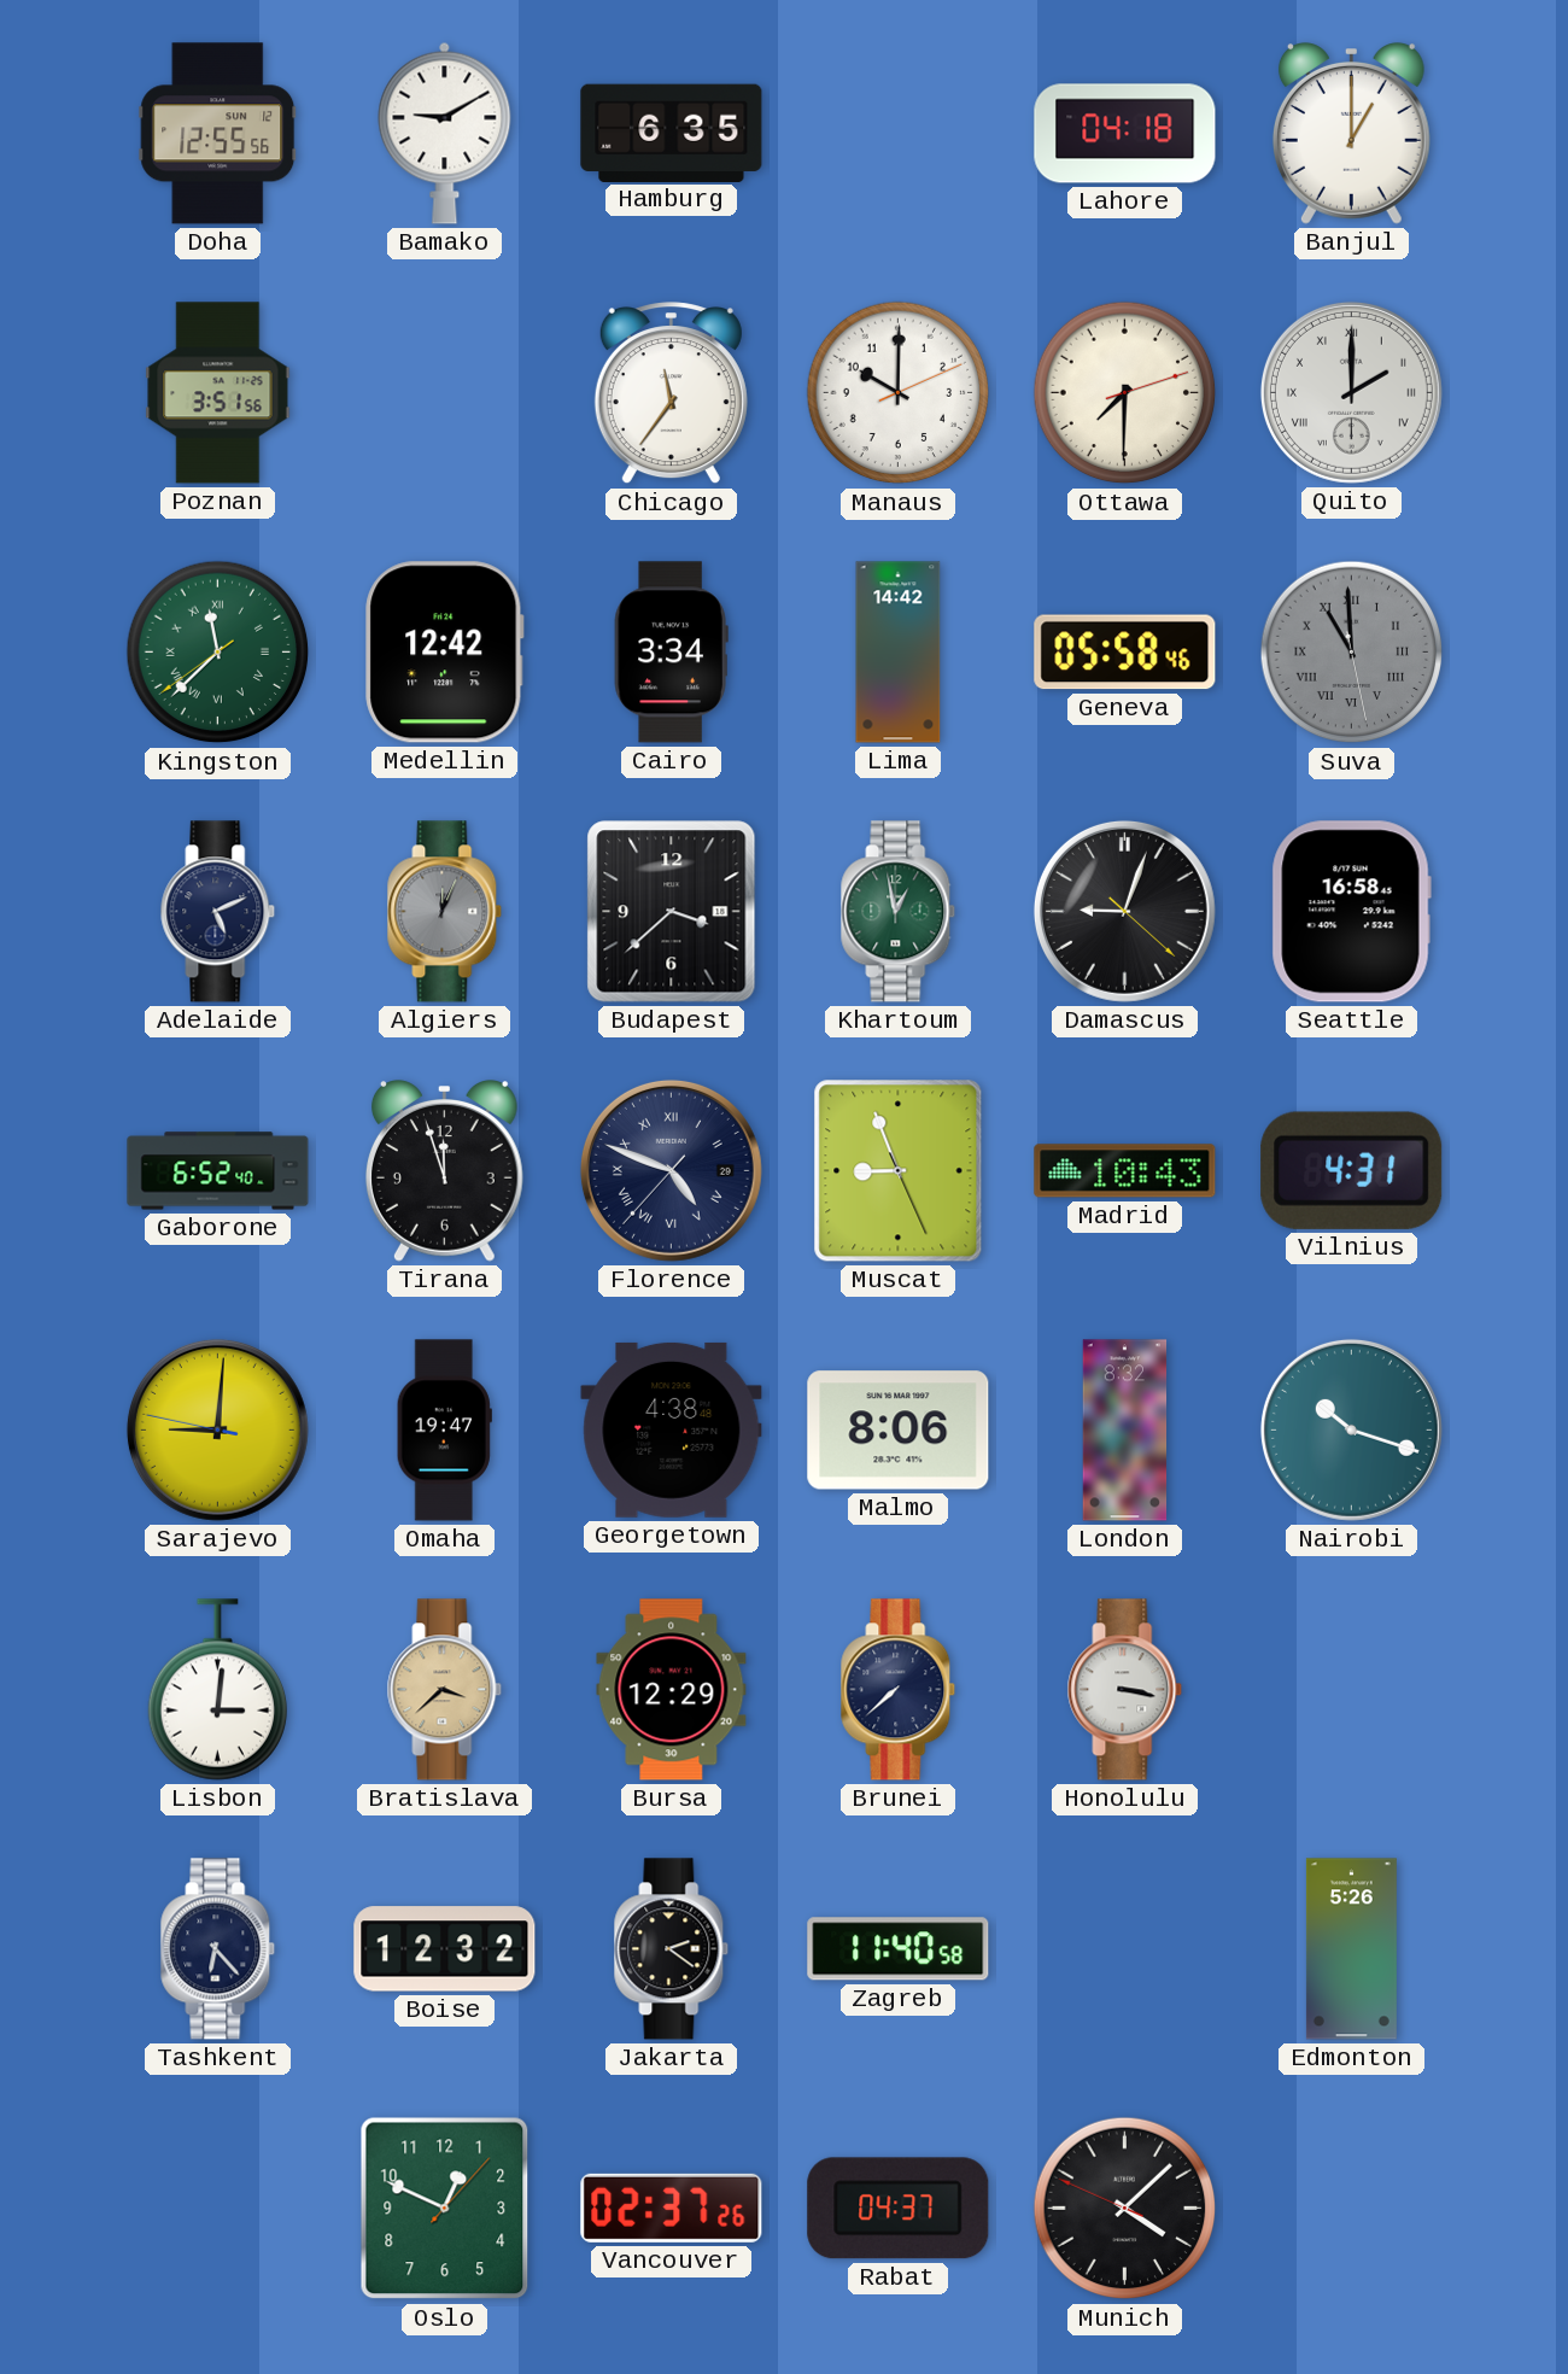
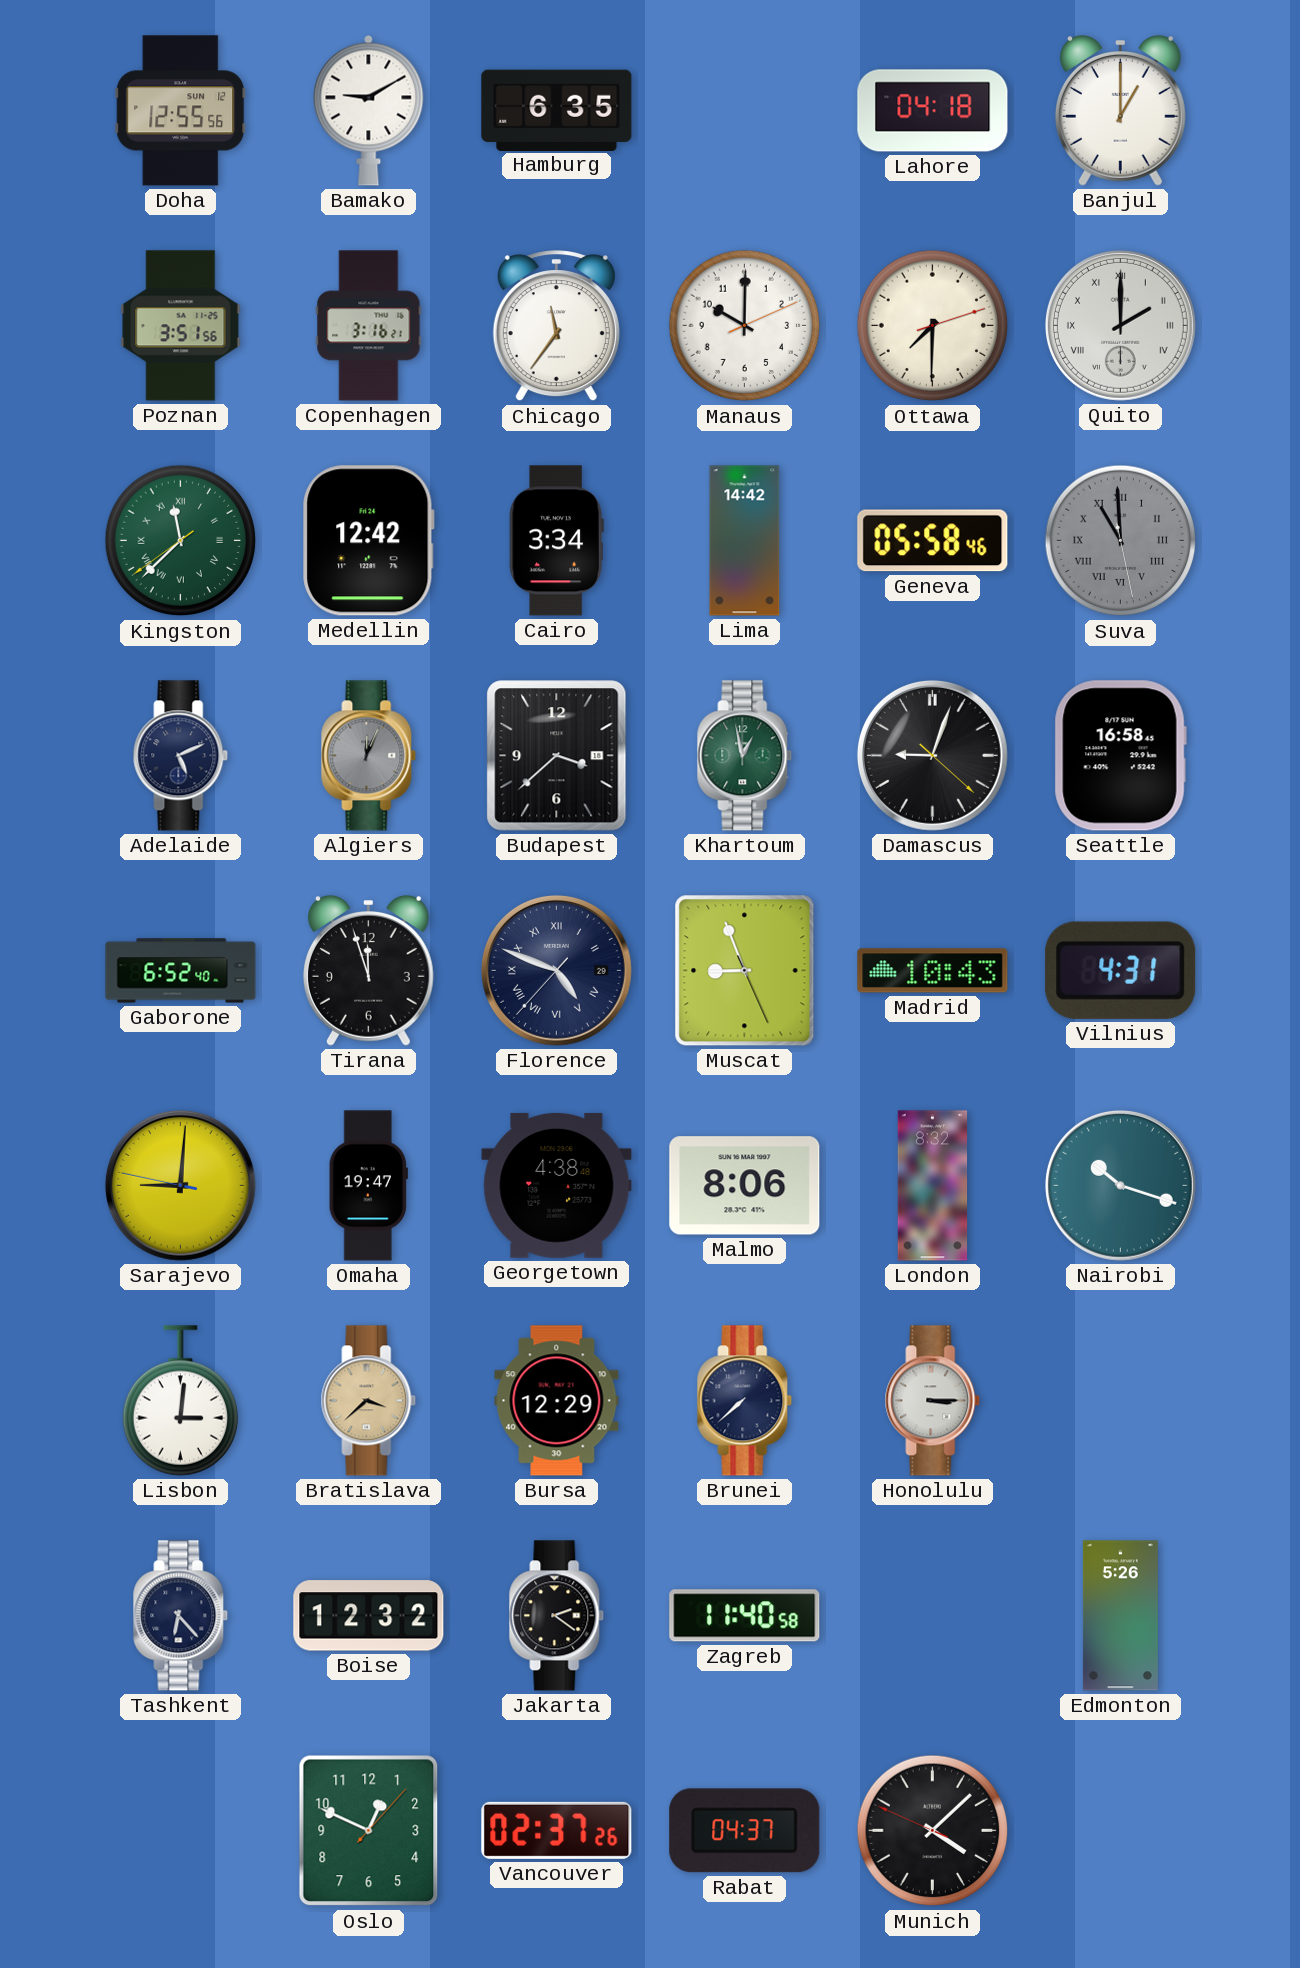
Copenhagen: none -> 3:16 (369, 326)
Honolulu: 3:17 -> 3:15 (933, 1401)
